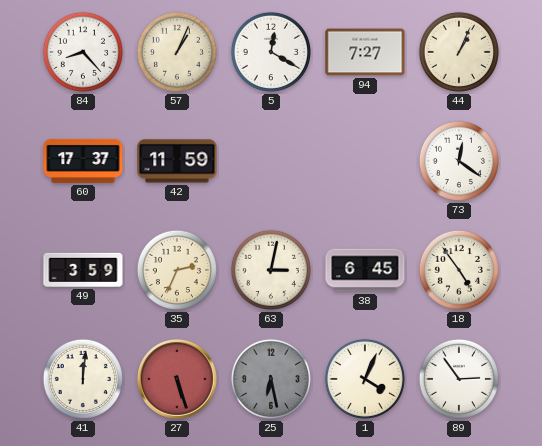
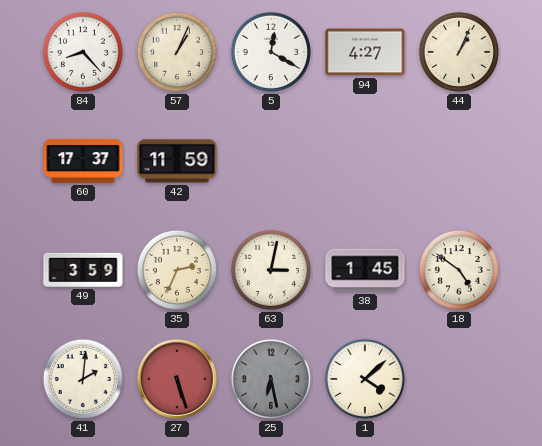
94: 7:27 -> 4:27 (365, 52)
73: 12:21 -> none (459, 161)
38: 6:45 -> 1:45 (365, 270)
18: 4:54 -> 4:51 (459, 270)
41: 12:01 -> 2:01 (83, 379)
1: 4:04 -> 4:08 (365, 379)
89: 2:54 -> none (459, 379)
